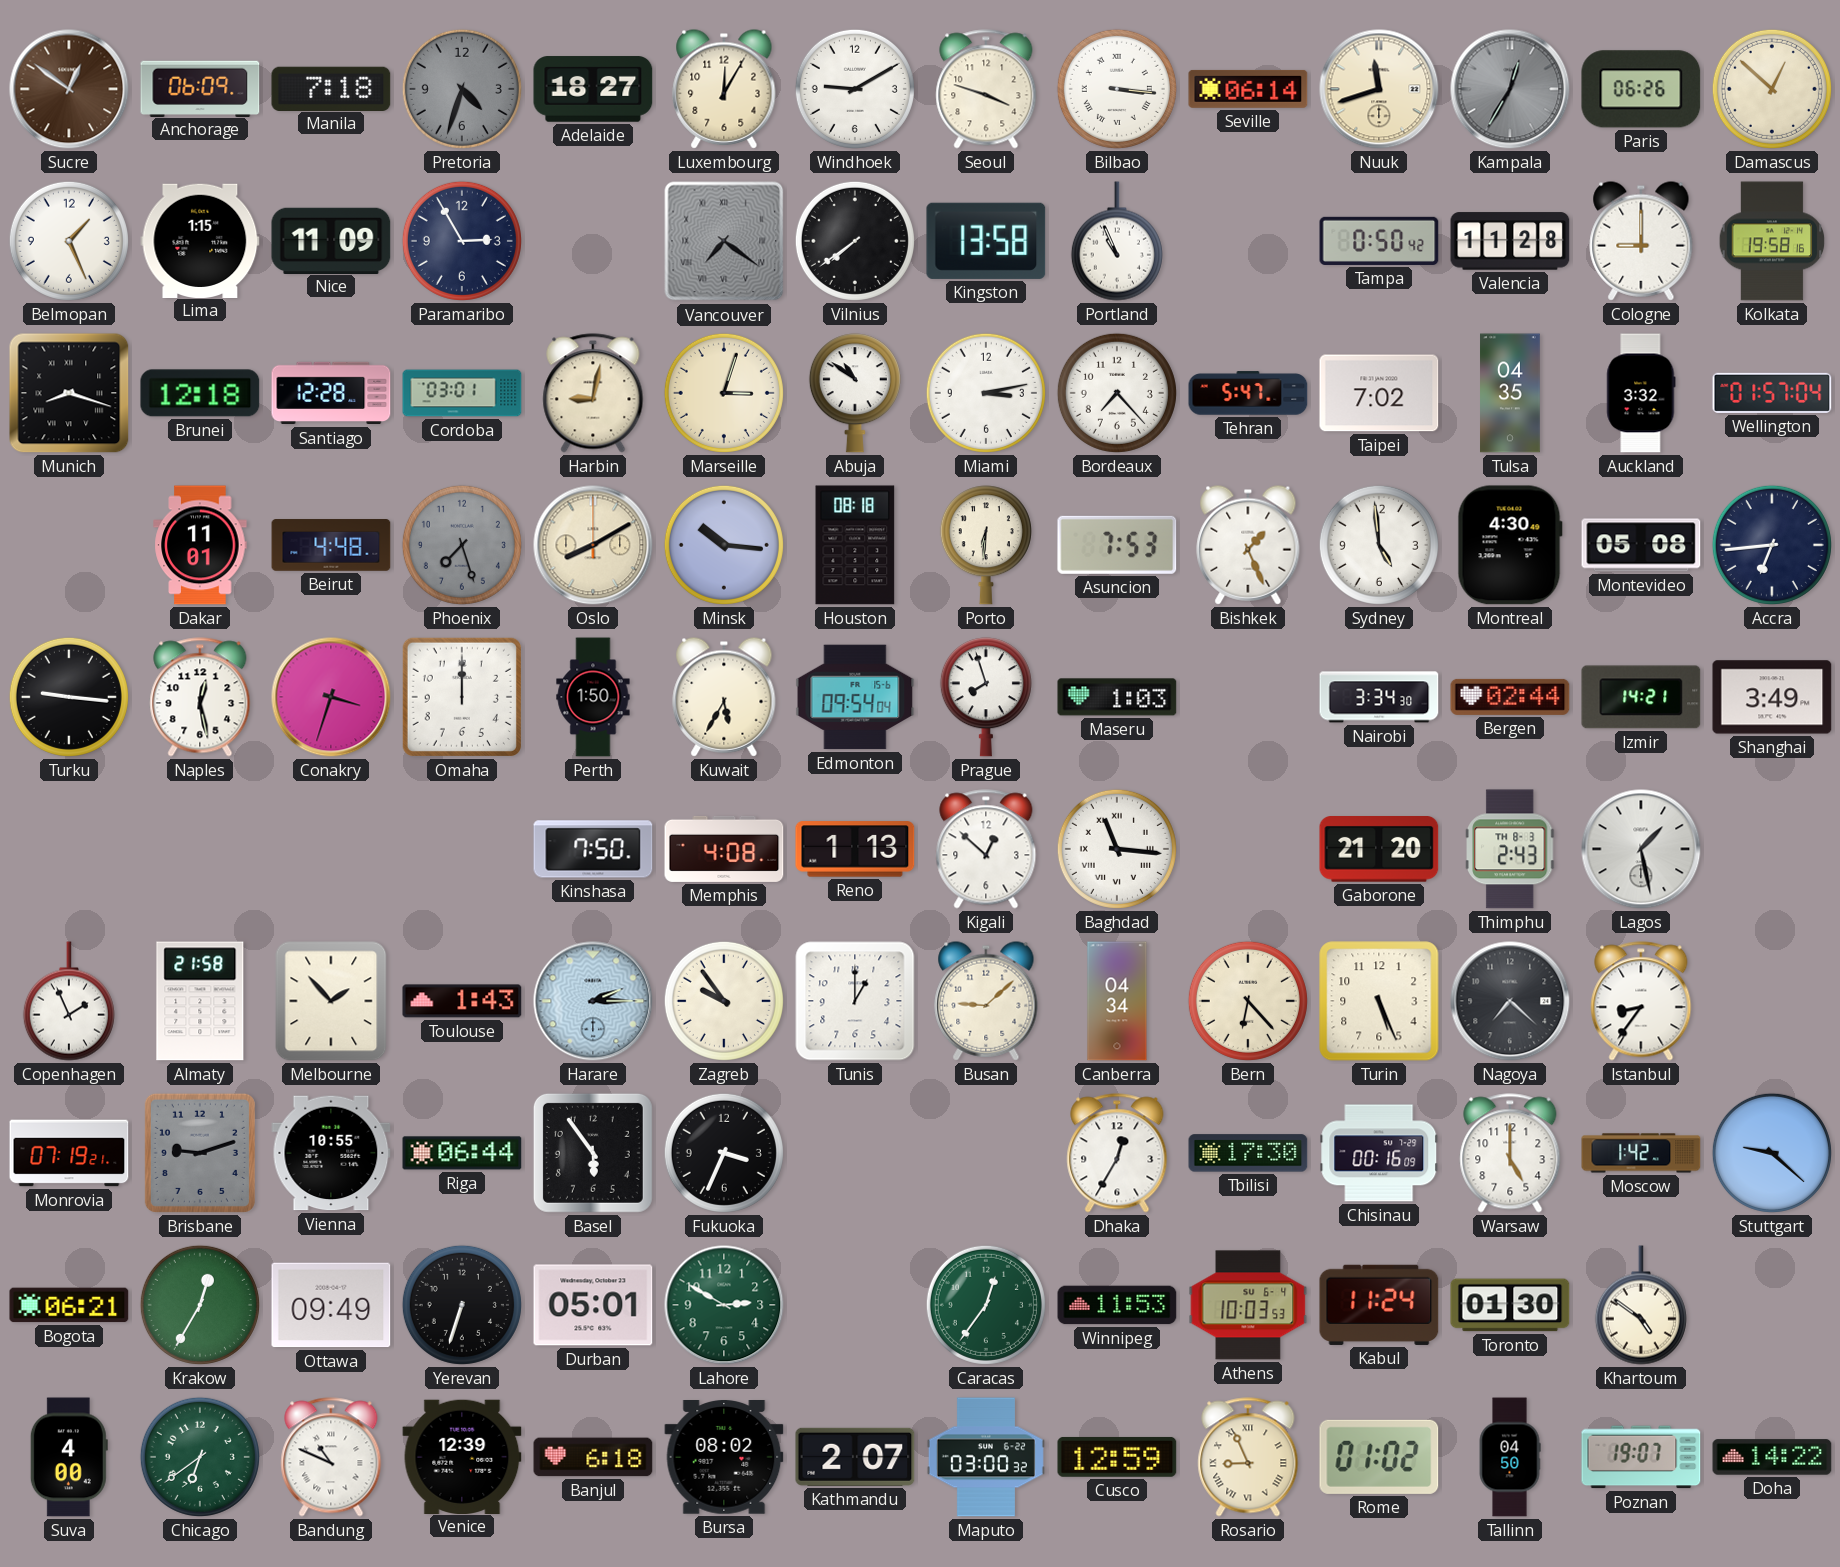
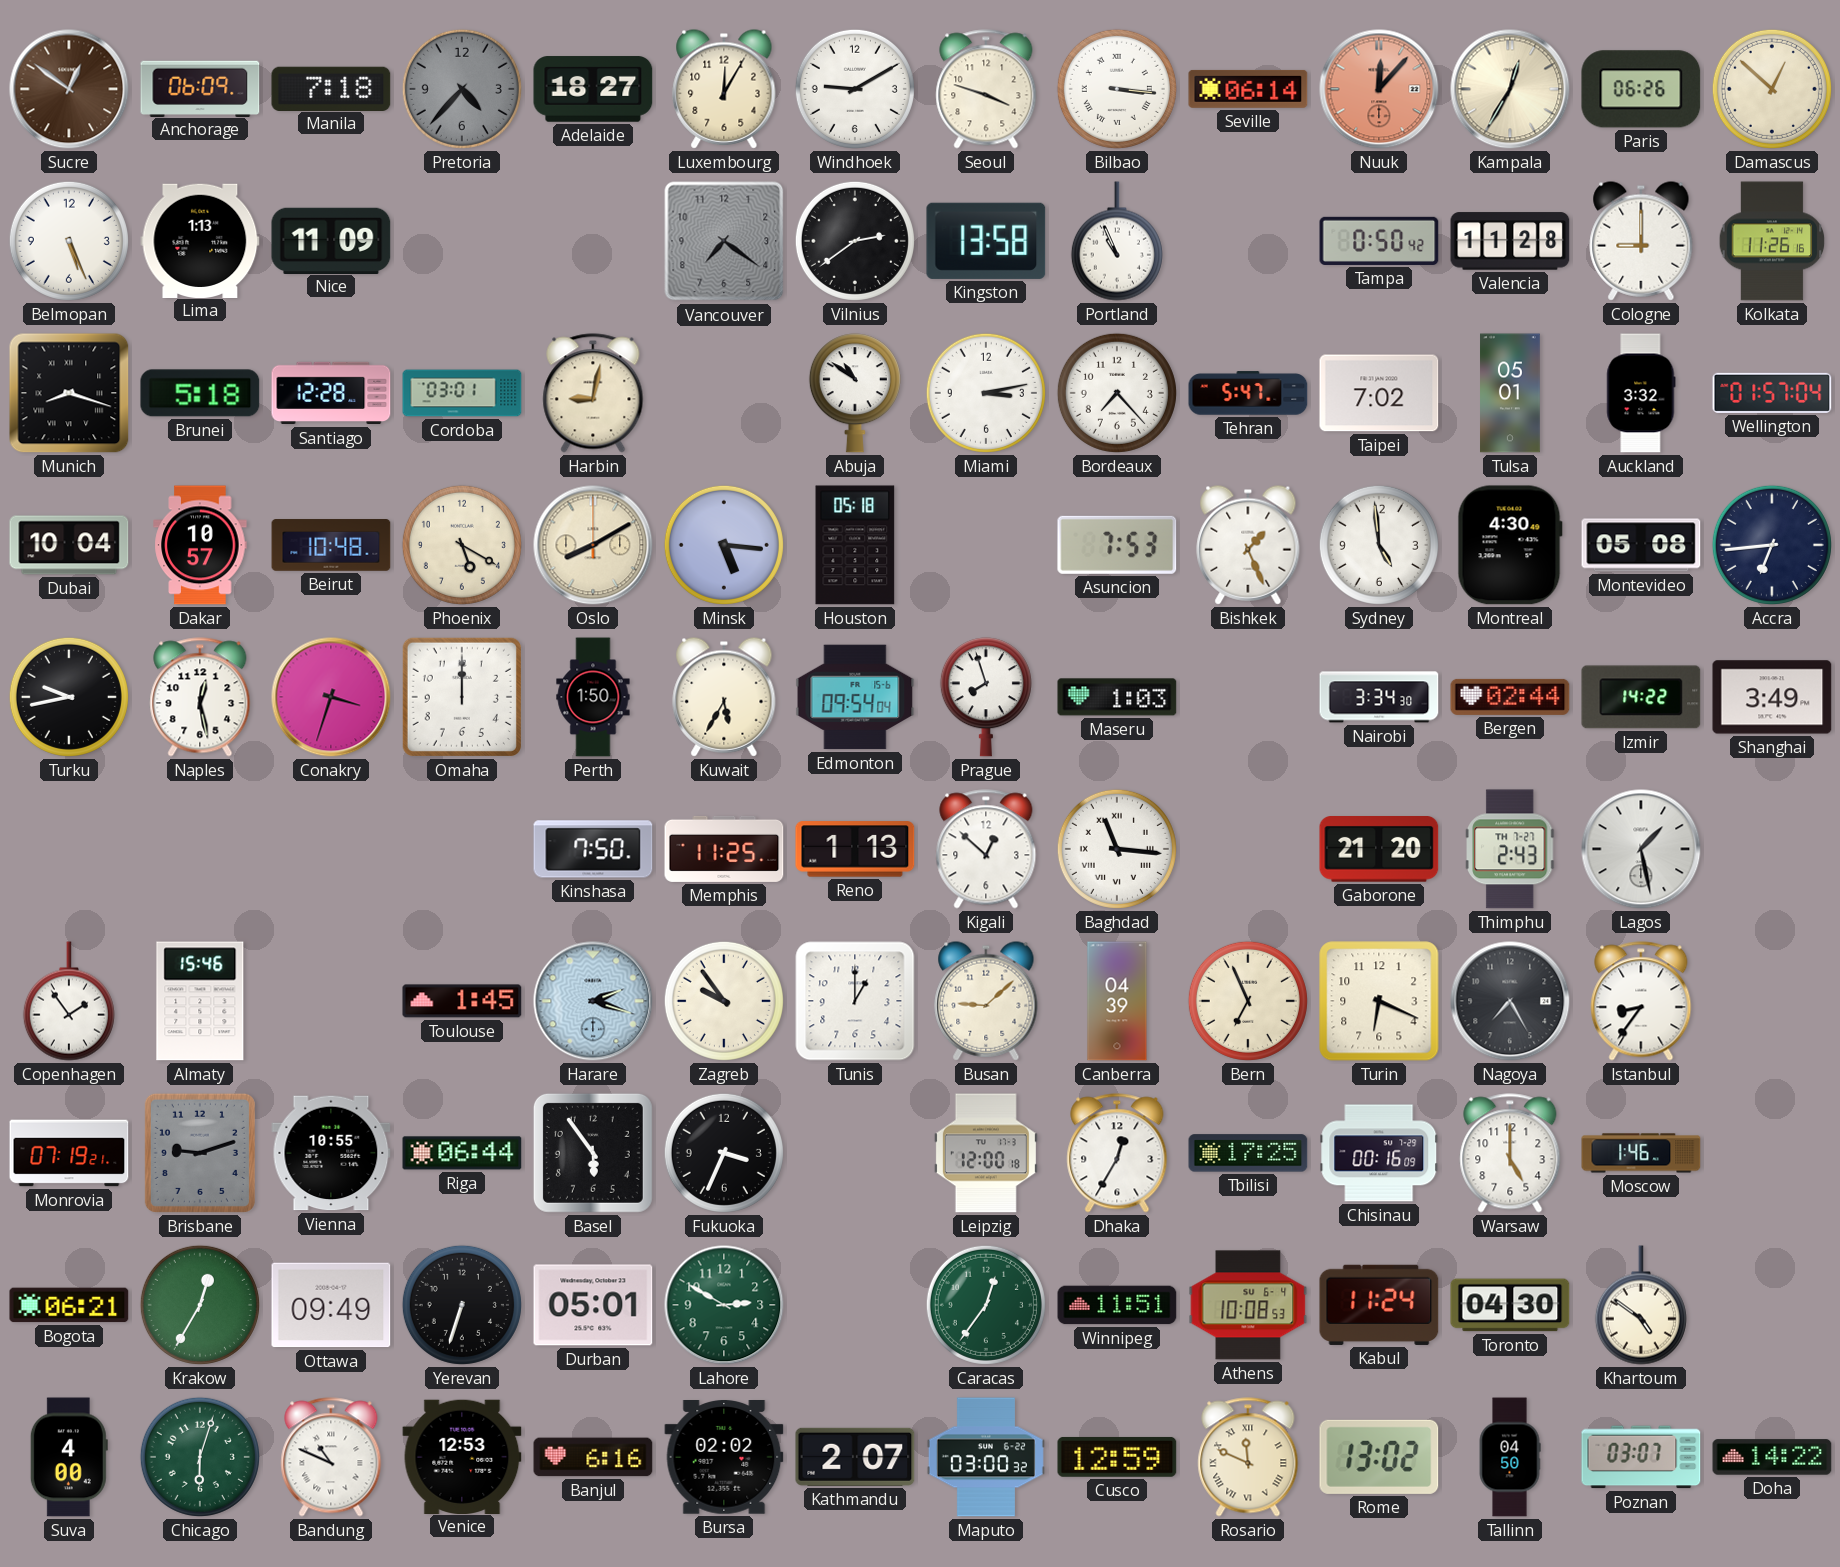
Pretoria: 4:33 -> 4:37 (462, 89)
Nuuk: 11:42 -> 12:07 (1379, 89)
Nuuk dial: cream -> salmon (1379, 89)
Kampala dial: grey -> cream (1510, 89)
Belmopan: 1:26 -> 5:26 (69, 241)
Lima: 1:15 -> 1:13 (200, 240)
Paramaribo: 2:55 -> none (462, 241)
Vancouver numerals: Roman -> Arabic (724, 241)
Vilnius: 7:39 -> 2:39 (855, 241)
Kolkata: 19:58 -> 11:26 (1772, 241)
Brunei: 12:18 -> 5:18 (200, 393)
Marseille: 3:03 -> none (724, 393)
Tulsa: 04:35 -> 05:01 (1510, 393)
Dubai: none -> 10:04 (69, 545)
Dakar: 11:01 -> 10:57 (200, 545)
Beirut: 4:48 -> 10:48 (331, 545)
Phoenix: 7:27 -> 5:20 (462, 545)
Phoenix dial: grey -> cream (462, 545)
Minsk: 10:16 -> 5:16 (724, 545)
Houston: 08:18 -> 05:18 (855, 545)
Porto: 6:31 -> none (986, 545)
Turku: 9:16 -> 9:43 (69, 697)
Izmir: 14:21 -> 14:22 (1641, 697)
Memphis: 4:08 -> 11:25 (724, 849)
Thimphu date: TH 8-3 -> TH 7-27 (1511, 849)
Copenhagen: 1:56 -> 1:54 (69, 1001)
Almaty: 21:58 -> 15:46 (200, 1001)
Melbourne: 1:53 -> none (331, 1001)
Toulouse: 1:43 -> 1:45 (462, 1001)
Harare: 2:15 -> 2:18 (593, 1001)
Canberra: 04:34 -> 04:39 (1117, 1001)
Bern: 6:23 -> 6:56 (1248, 1001)
Turin: 5:26 -> 6:19 (1379, 1001)
Nagoya: 7:22 -> 7:25 (1510, 1001)
Leipzig: none -> 12:00 (986, 1153)
Tbilisi: 17:30 -> 17:25 (1248, 1153)
Moscow: 1:42 -> 1:46 (1641, 1153)
Stuttgart: 9:22 -> none (1772, 1153)
Winnipeg: 11:53 -> 11:51 (1117, 1305)
Athens: 10:03 -> 10:08 (1248, 1305)
Toronto: 01:30 -> 04:30 (1510, 1305)
Chicago: 6:39 -> 6:03 (200, 1457)
Venice: 12:39 -> 12:53 (462, 1456)
Banjul: 6:18 -> 6:16 (593, 1457)
Bursa: 08:02 -> 02:02 (724, 1458)
Rosario: 8:56 -> 11:49 (1248, 1457)
Rome: 01:02 -> 13:02 (1379, 1457)
Poznan: 19:07 -> 03:07 (1641, 1457)
